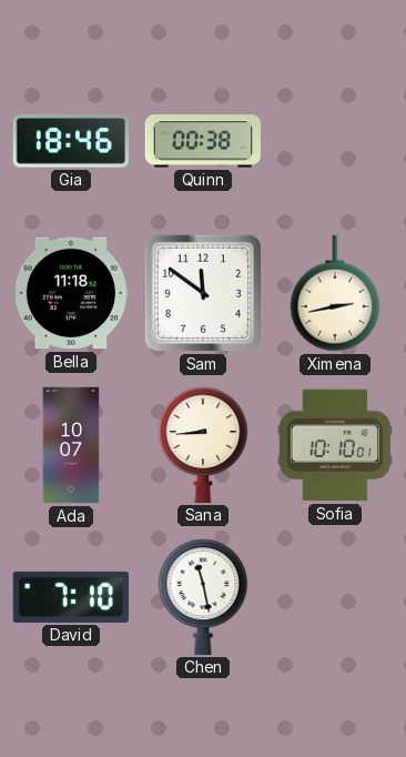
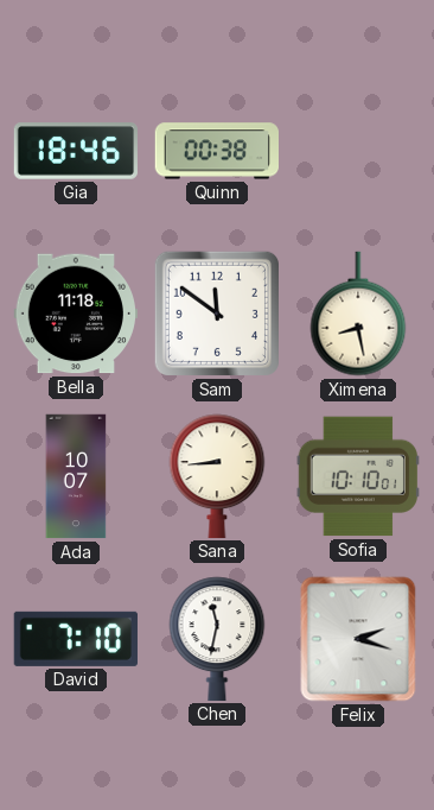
Ximena: 2:43 -> 8:28 (358, 314)
Chen: 11:28 -> 11:32 (217, 639)
Felix: none -> 2:18 (358, 639)
